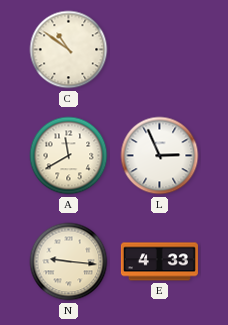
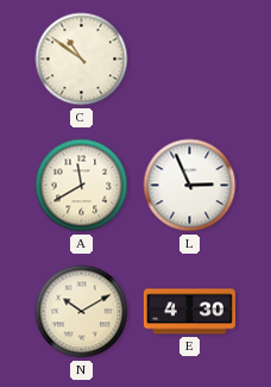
N: 9:16 -> 10:10 (82, 312)
E: 4:33 -> 4:30 (189, 312)
